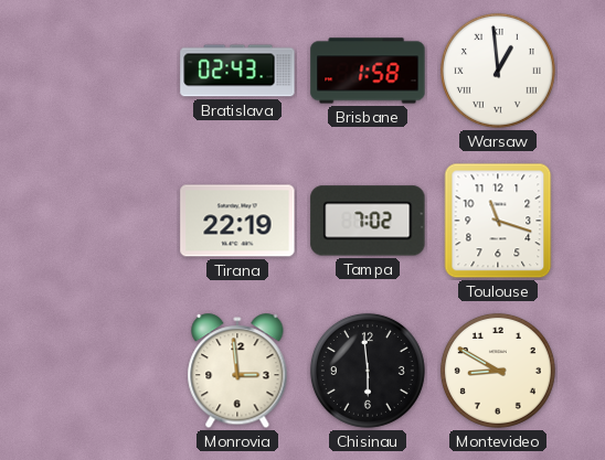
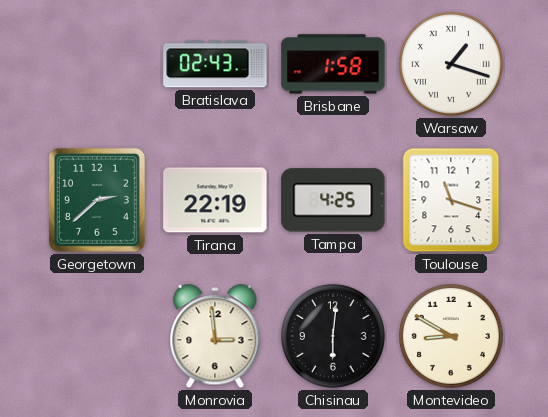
Warsaw: 12:59 -> 1:18 (451, 64)
Georgetown: none -> 2:38 (97, 200)
Tampa: 7:02 -> 4:25 (333, 200)
Chisinau: 5:59 -> 6:01 (333, 336)
